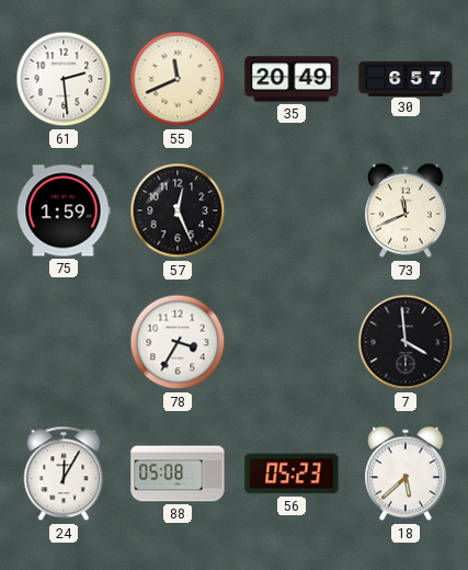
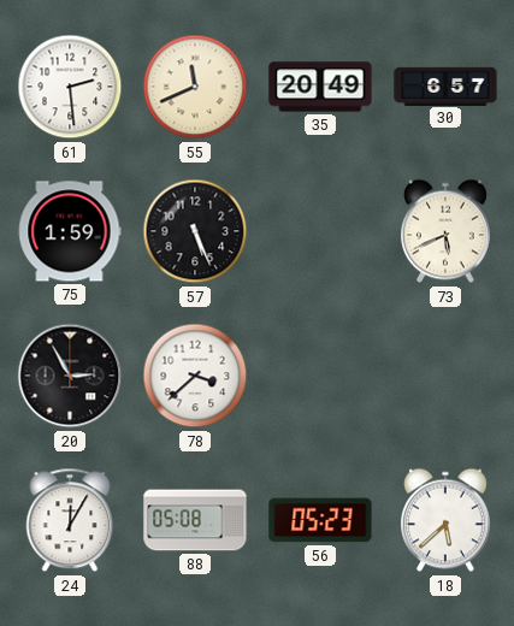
57: 12:26 -> 5:26 (195, 231)
73: 11:41 -> 5:41 (445, 231)
20: none -> 2:55 (70, 376)
78: 3:35 -> 3:38 (195, 376)
7: 3:59 -> none (406, 342)
